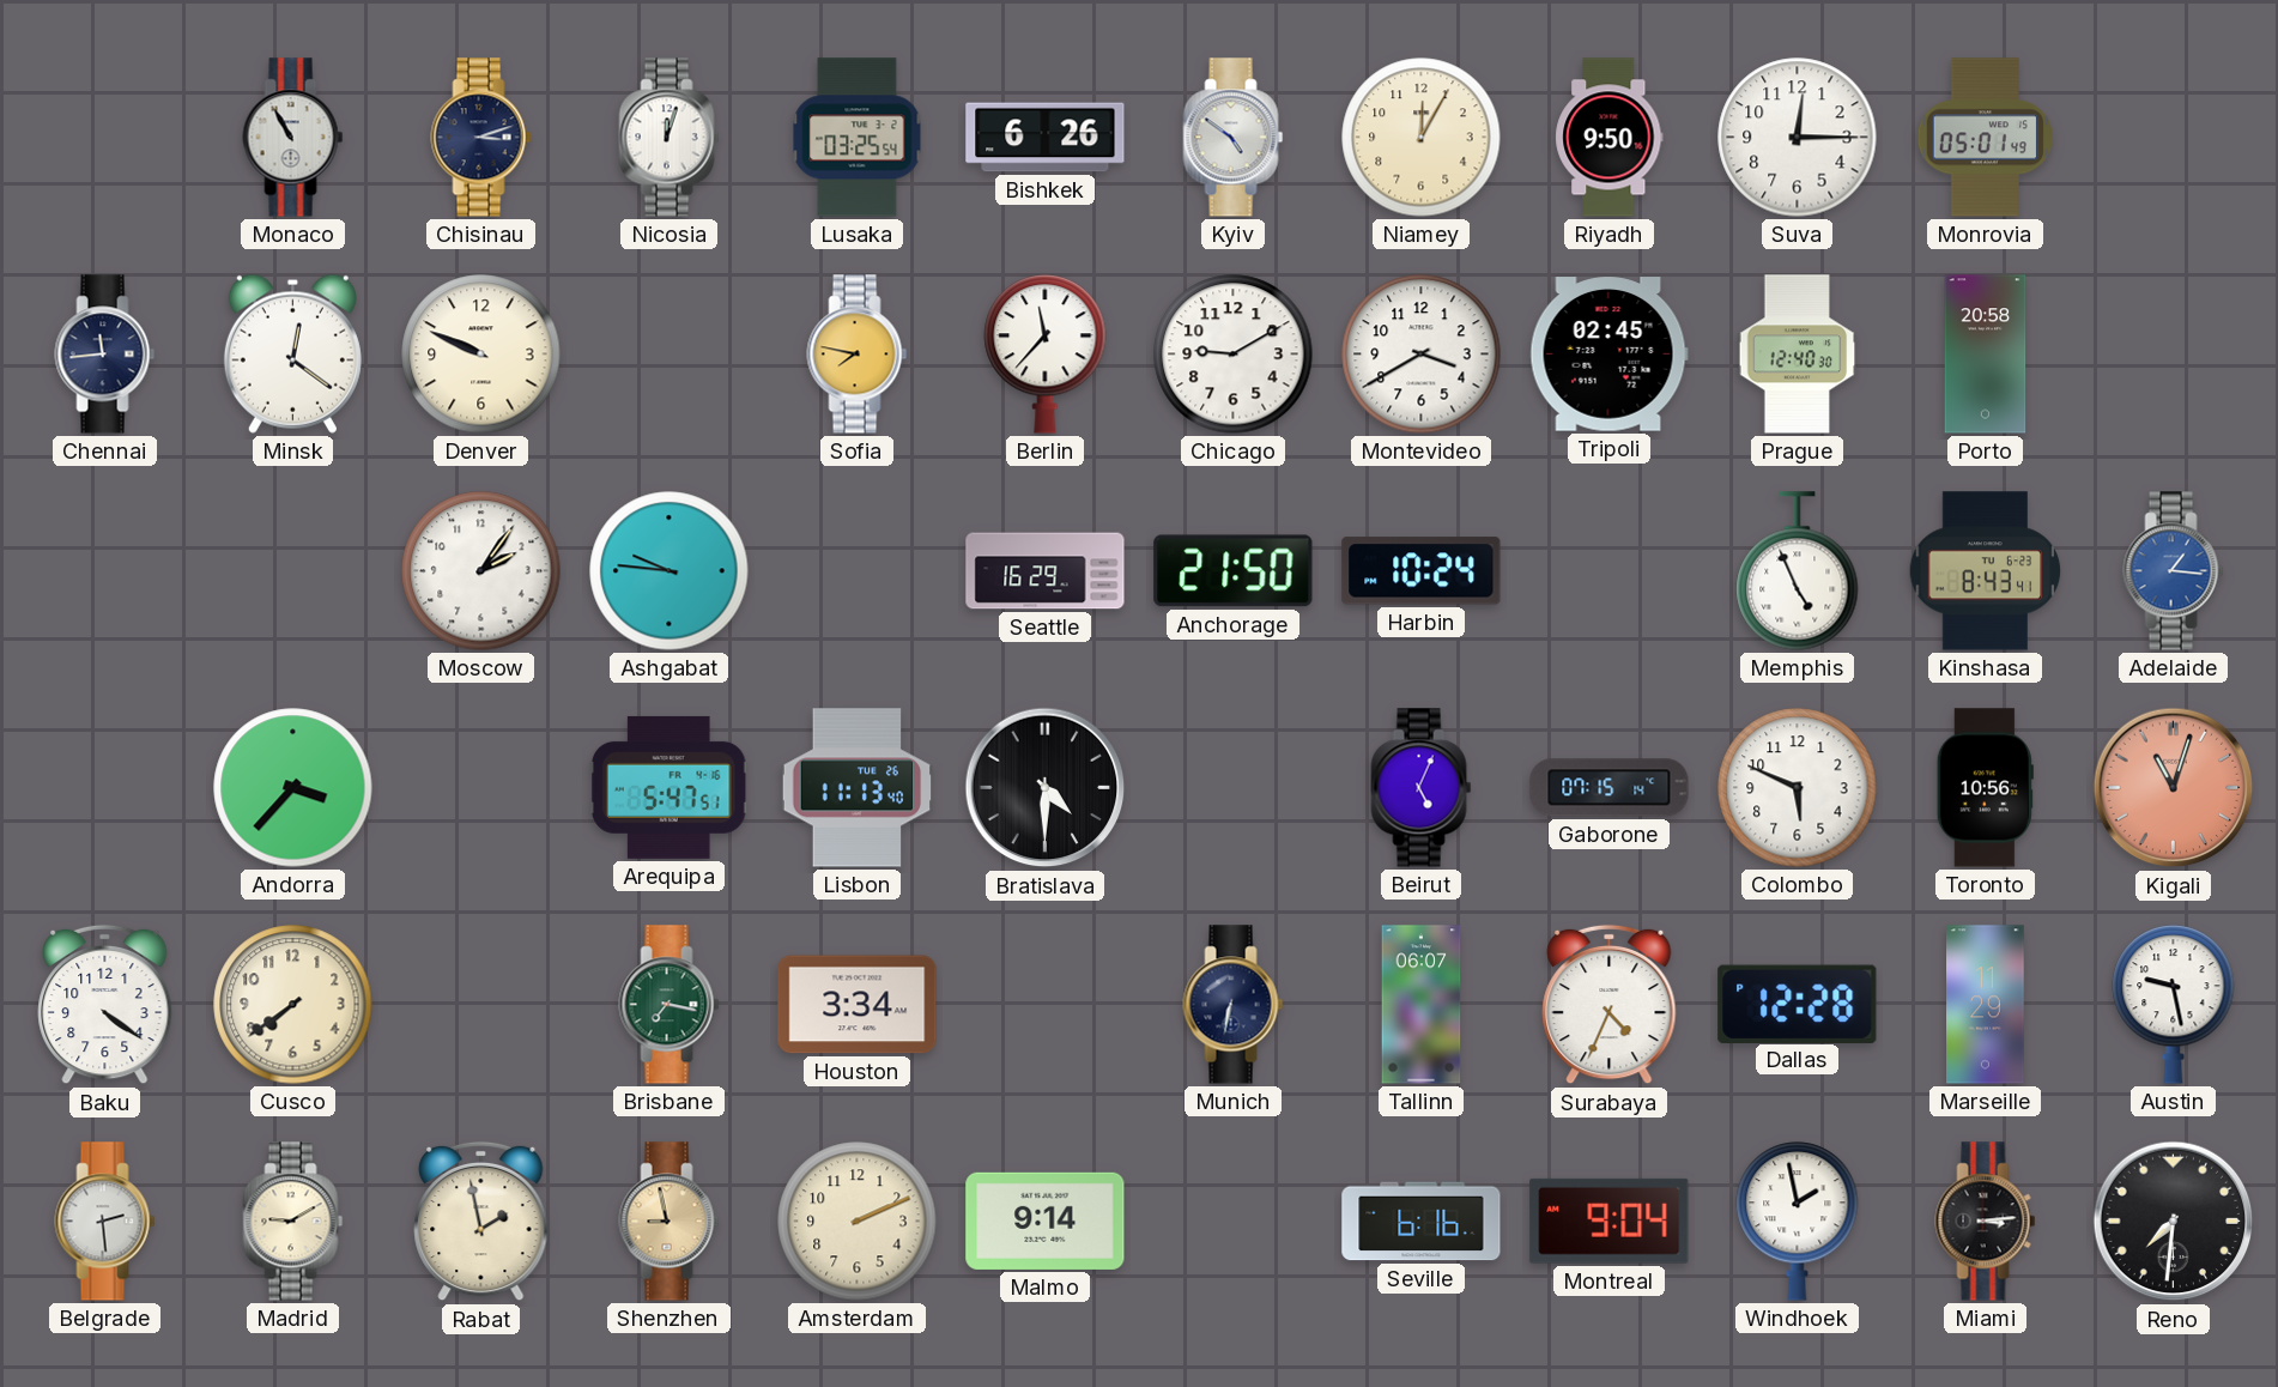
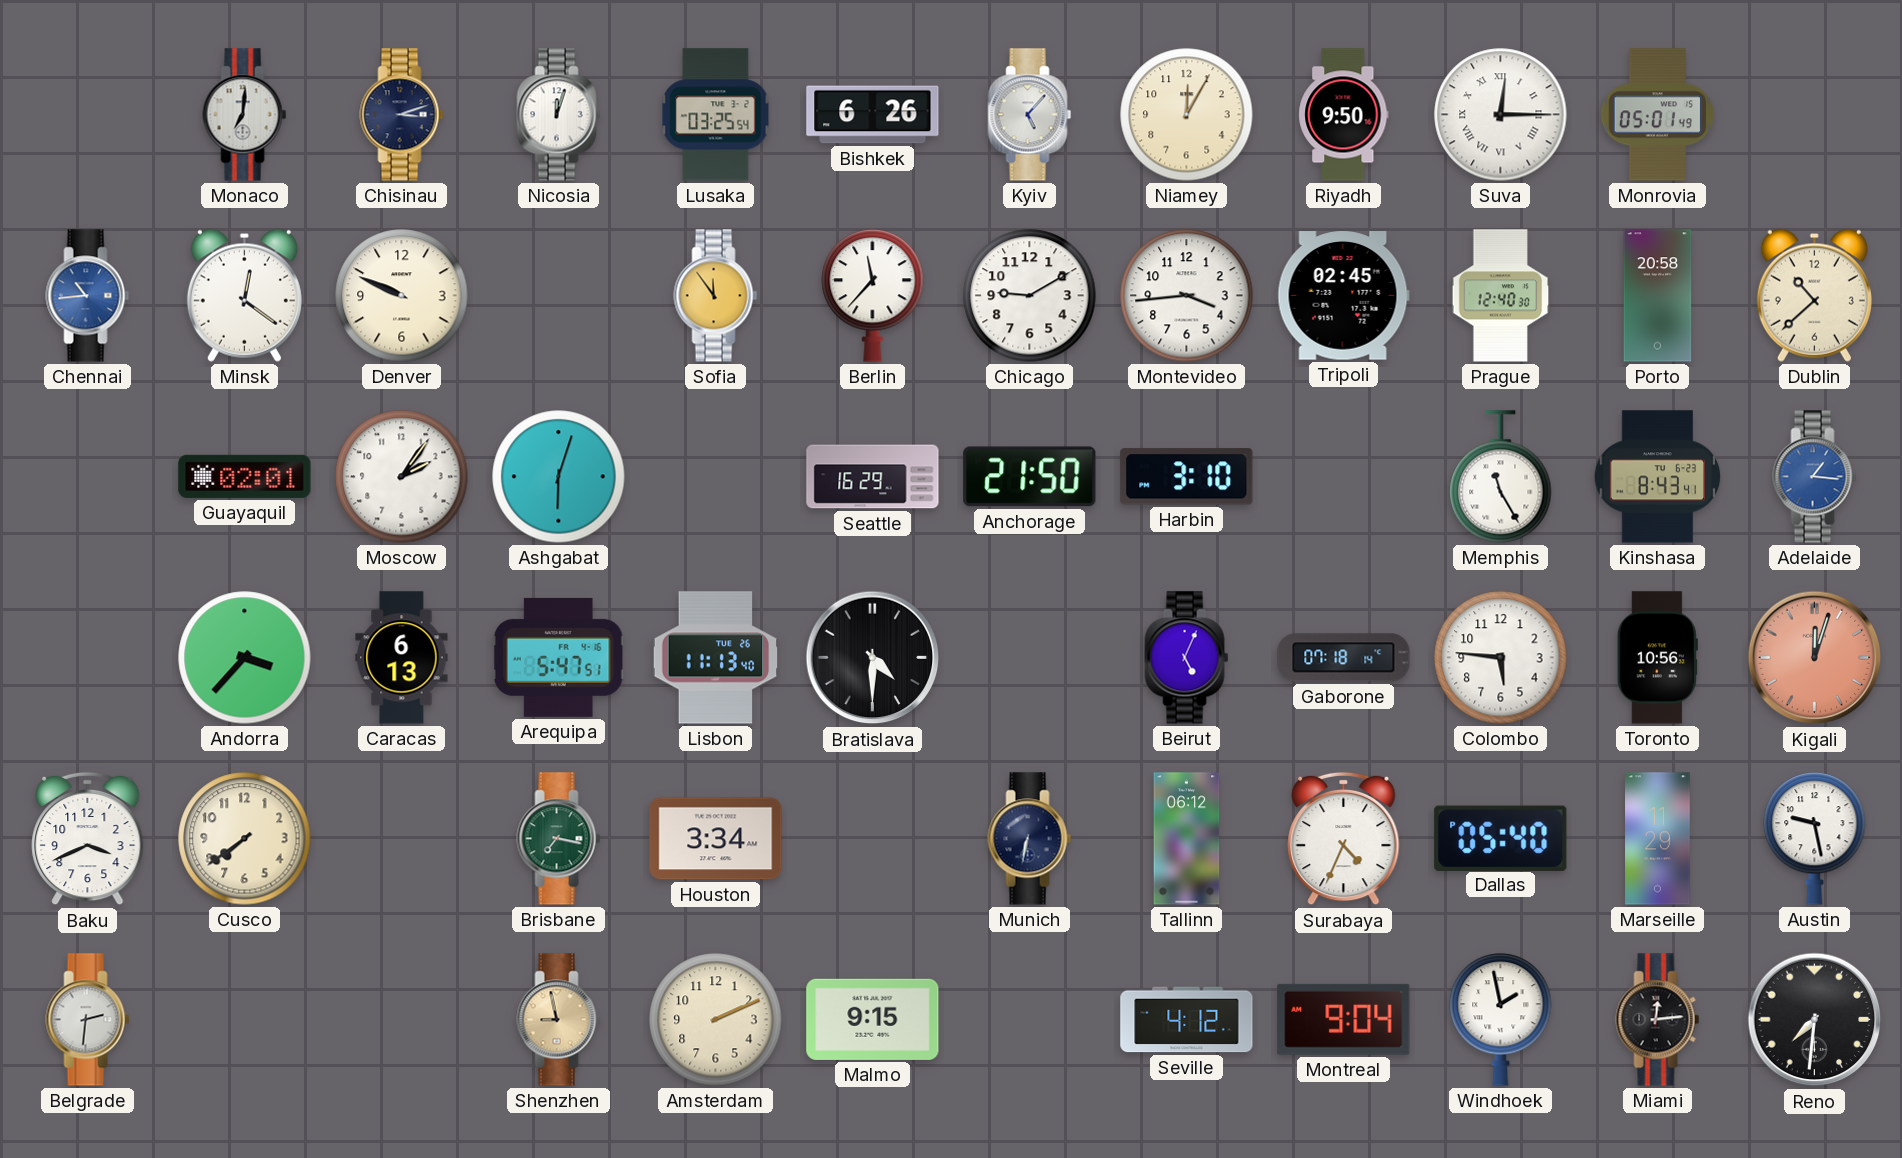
Monaco: 10:55 -> 7:01 (245, 115)
Kyiv: 4:51 -> 5:07 (1030, 115)
Suva numerals: Arabic -> Roman (1501, 115)
Chennai: 11:44 -> 10:44 (88, 296)
Chennai dial: navy -> blue (88, 296)
Sofia: 7:47 -> 11:54 (716, 296)
Montevideo: 3:40 -> 3:44 (1187, 296)
Dublin: none -> 10:38 (1814, 295)
Guayaquil: none -> 02:01 (245, 476)
Ashgabat: 9:46 -> 6:03 (559, 477)
Harbin: 10:24 -> 3:10 (1187, 477)
Memphis: 4:56 -> 11:25 (1501, 477)
Caracas: none -> 6:13 (402, 658)
Gaborone: 07:15 -> 07:18 (1344, 658)
Colombo: 5:49 -> 5:46 (1501, 658)
Kigali: 11:03 -> 12:03 (1815, 658)
Baku: 4:21 -> 3:41 (88, 839)
Tallinn: 06:07 -> 06:12 (1187, 839)
Dallas: 12:28 -> 05:40 (1501, 838)
Belgrade: 2:29 -> 2:31 (88, 1020)
Madrid: 9:10 -> none (293, 1222)
Rabat: 1:58 -> none (481, 1222)
Malmo: 9:14 -> 9:15 (873, 1019)
Seville: 6:16 -> 4:12 (1187, 1020)
Miami: 3:14 -> 12:14 (1658, 1020)
